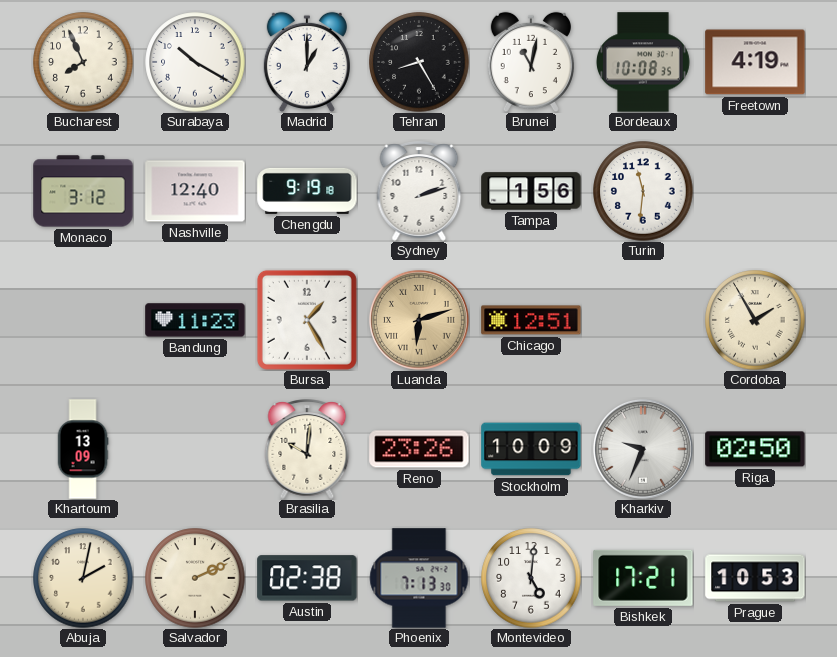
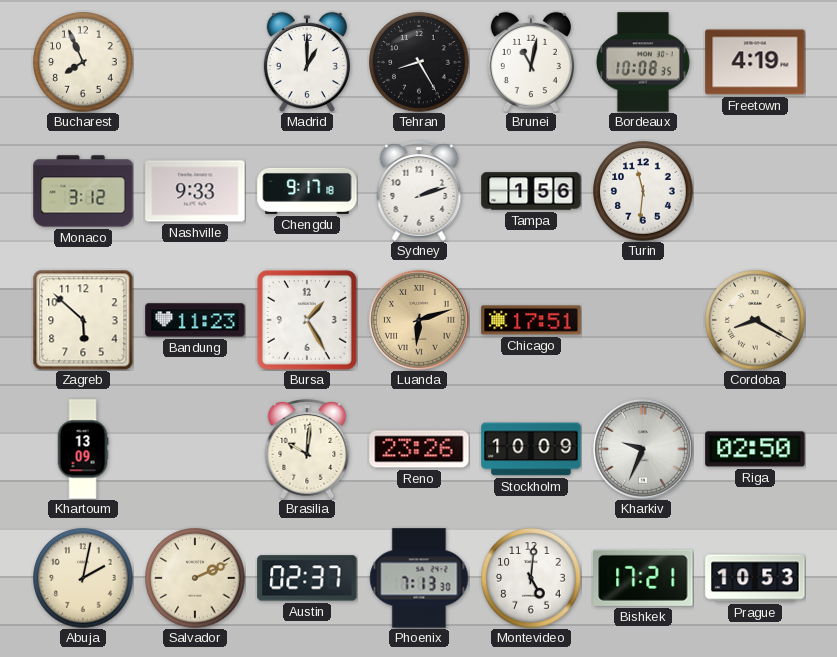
Surabaya: 10:20 -> none (195, 62)
Nashville: 12:40 -> 9:33 (195, 191)
Chengdu: 9:19 -> 9:17 (307, 191)
Zagreb: none -> 5:52 (83, 320)
Chicago: 12:51 -> 17:51 (531, 320)
Cordoba: 1:55 -> 8:20 (755, 320)
Austin: 02:38 -> 02:37 (307, 578)
